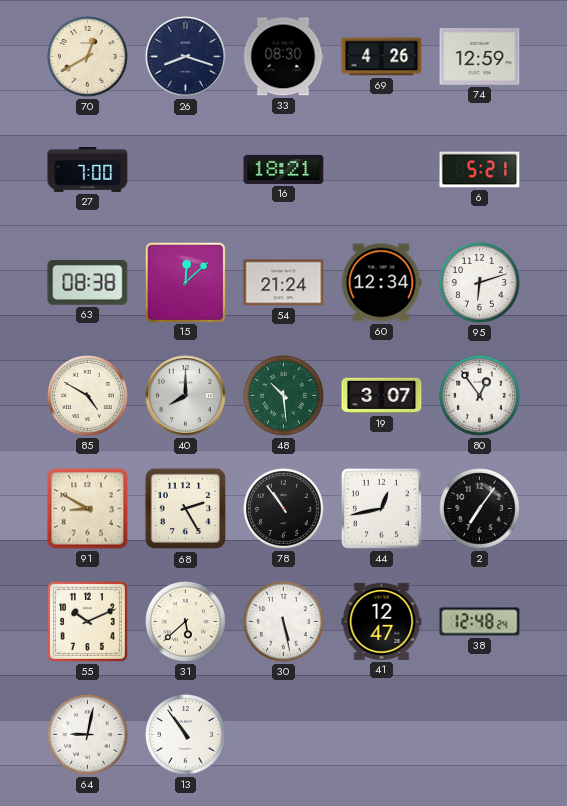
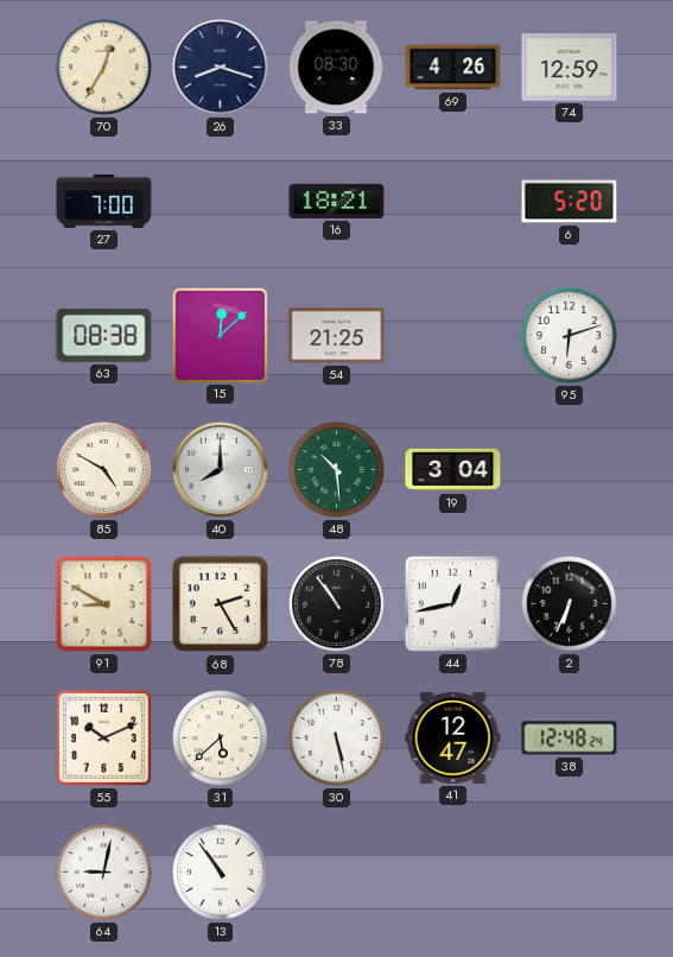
70: 12:40 -> 12:35 (104, 68)
6: 5:21 -> 5:20 (570, 202)
54: 21:24 -> 21:25 (337, 336)
60: 12:34 -> none (381, 283)
19: 3:07 -> 3:04 (453, 470)
80: 12:54 -> none (480, 396)
2: 7:06 -> 6:34 (570, 604)
